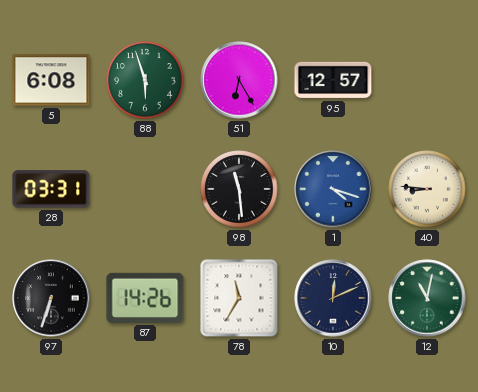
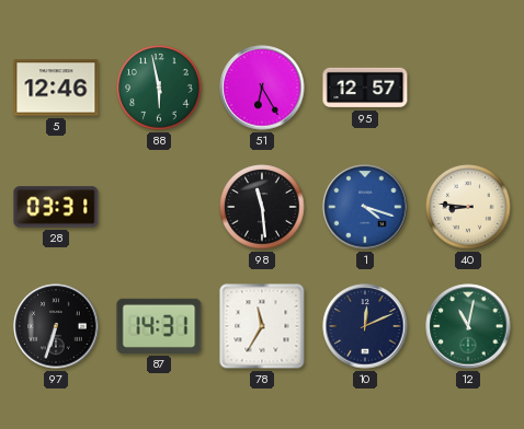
5: 6:08 -> 12:46 (56, 88)
88: 5:57 -> 5:58 (159, 88)
87: 14:26 -> 14:31 (159, 326)
